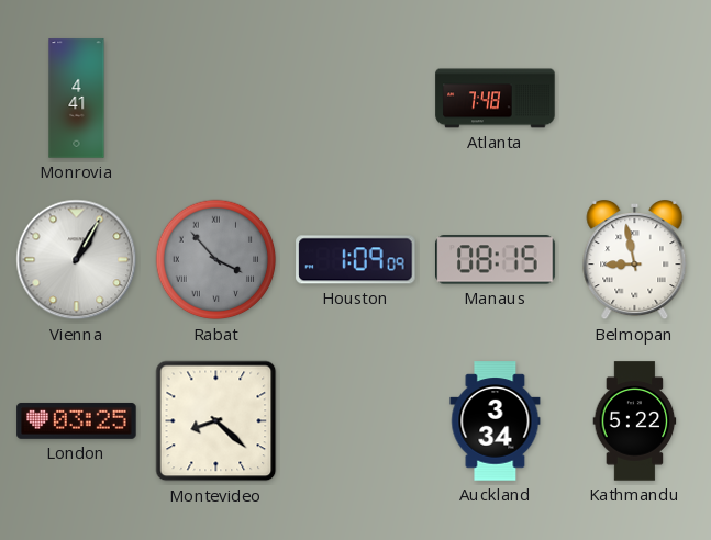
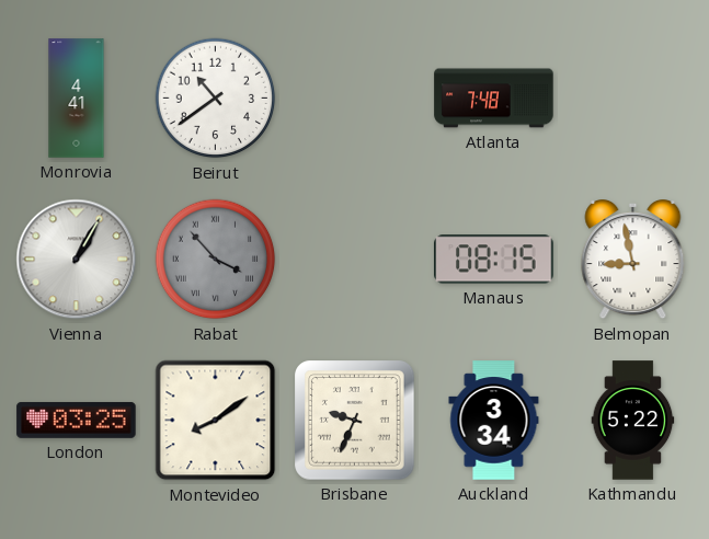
Beirut: none -> 10:39 (216, 99)
Houston: 1:09 -> none (356, 260)
Montevideo: 8:22 -> 8:09 (216, 421)
Brisbane: none -> 9:34 (355, 421)
